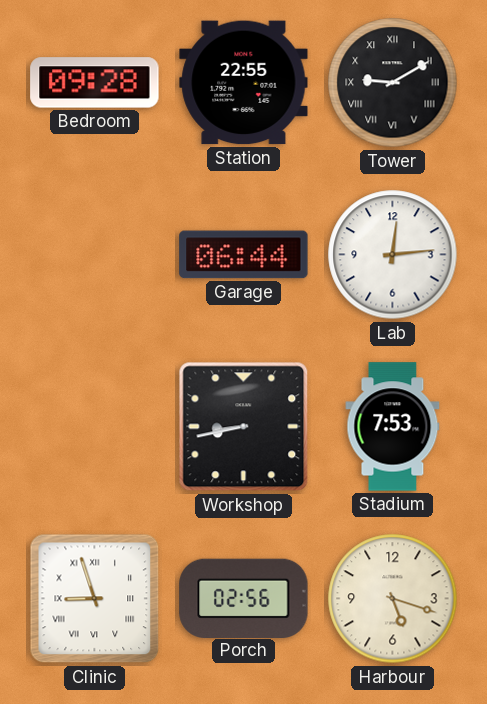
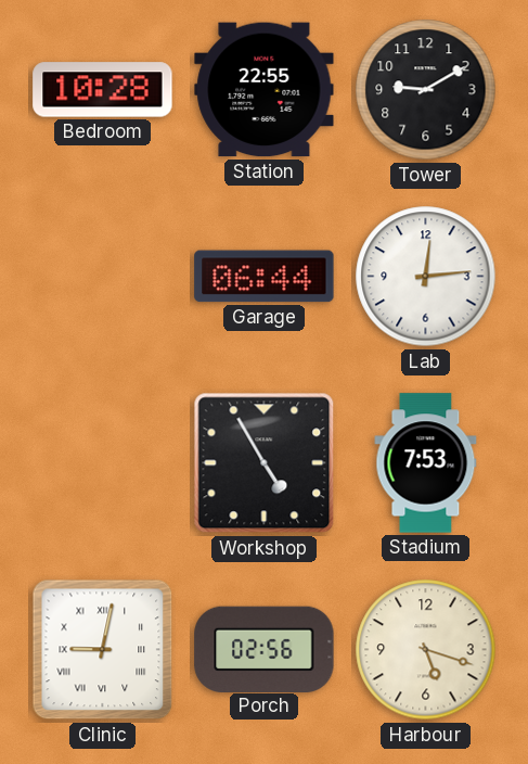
Bedroom: 09:28 -> 10:28 (103, 90)
Tower numerals: Roman -> Arabic (426, 90)
Workshop: 8:43 -> 4:55 (265, 463)
Clinic: 8:57 -> 9:02 (103, 650)
